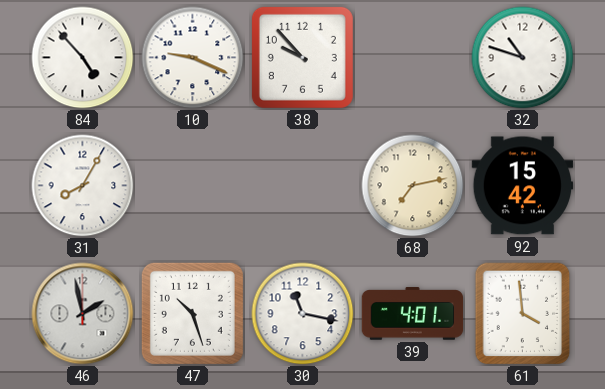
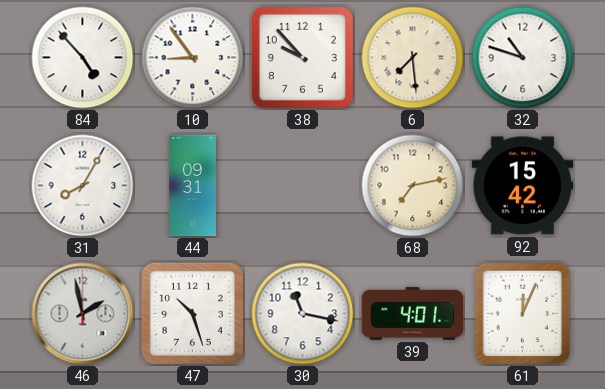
10: 9:19 -> 8:54 (193, 58)
6: none -> 7:29 (413, 58)
44: none -> 09:31 (192, 186)
61: 3:59 -> 12:04 (523, 314)
